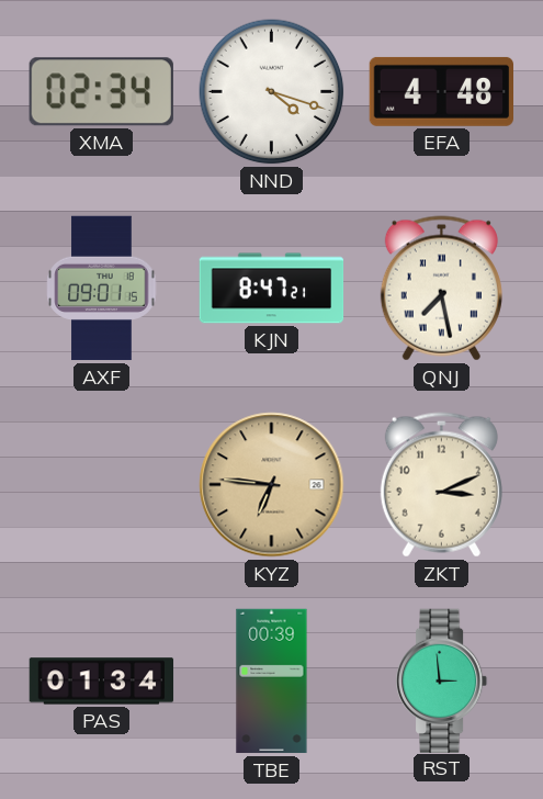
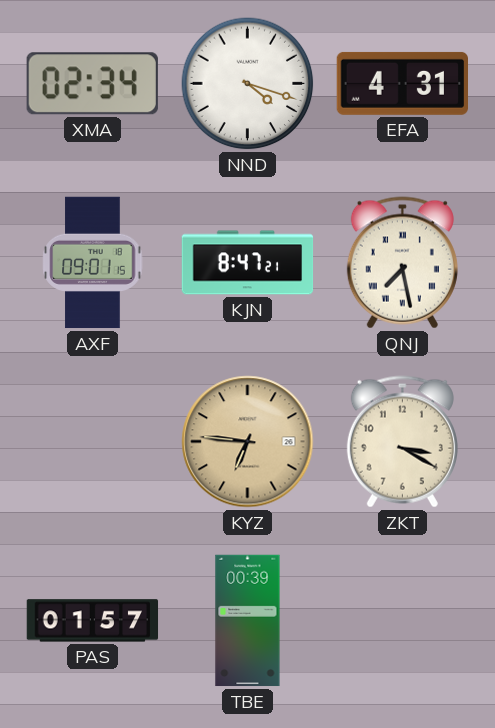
EFA: 4:48 -> 4:31 (402, 83)
ZKT: 3:11 -> 3:20 (402, 442)
PAS: 01:34 -> 01:57 (93, 621)
RST: 2:59 -> none (443, 680)
